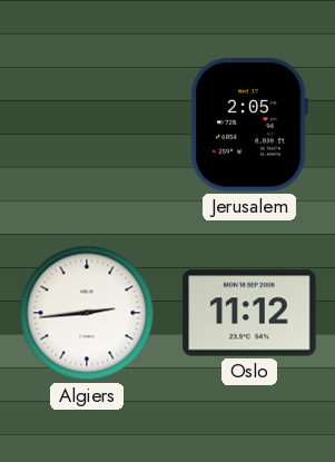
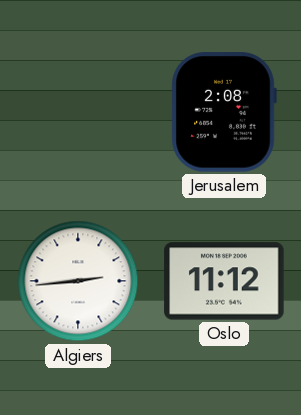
Jerusalem: 2:05 -> 2:08 (224, 112)
